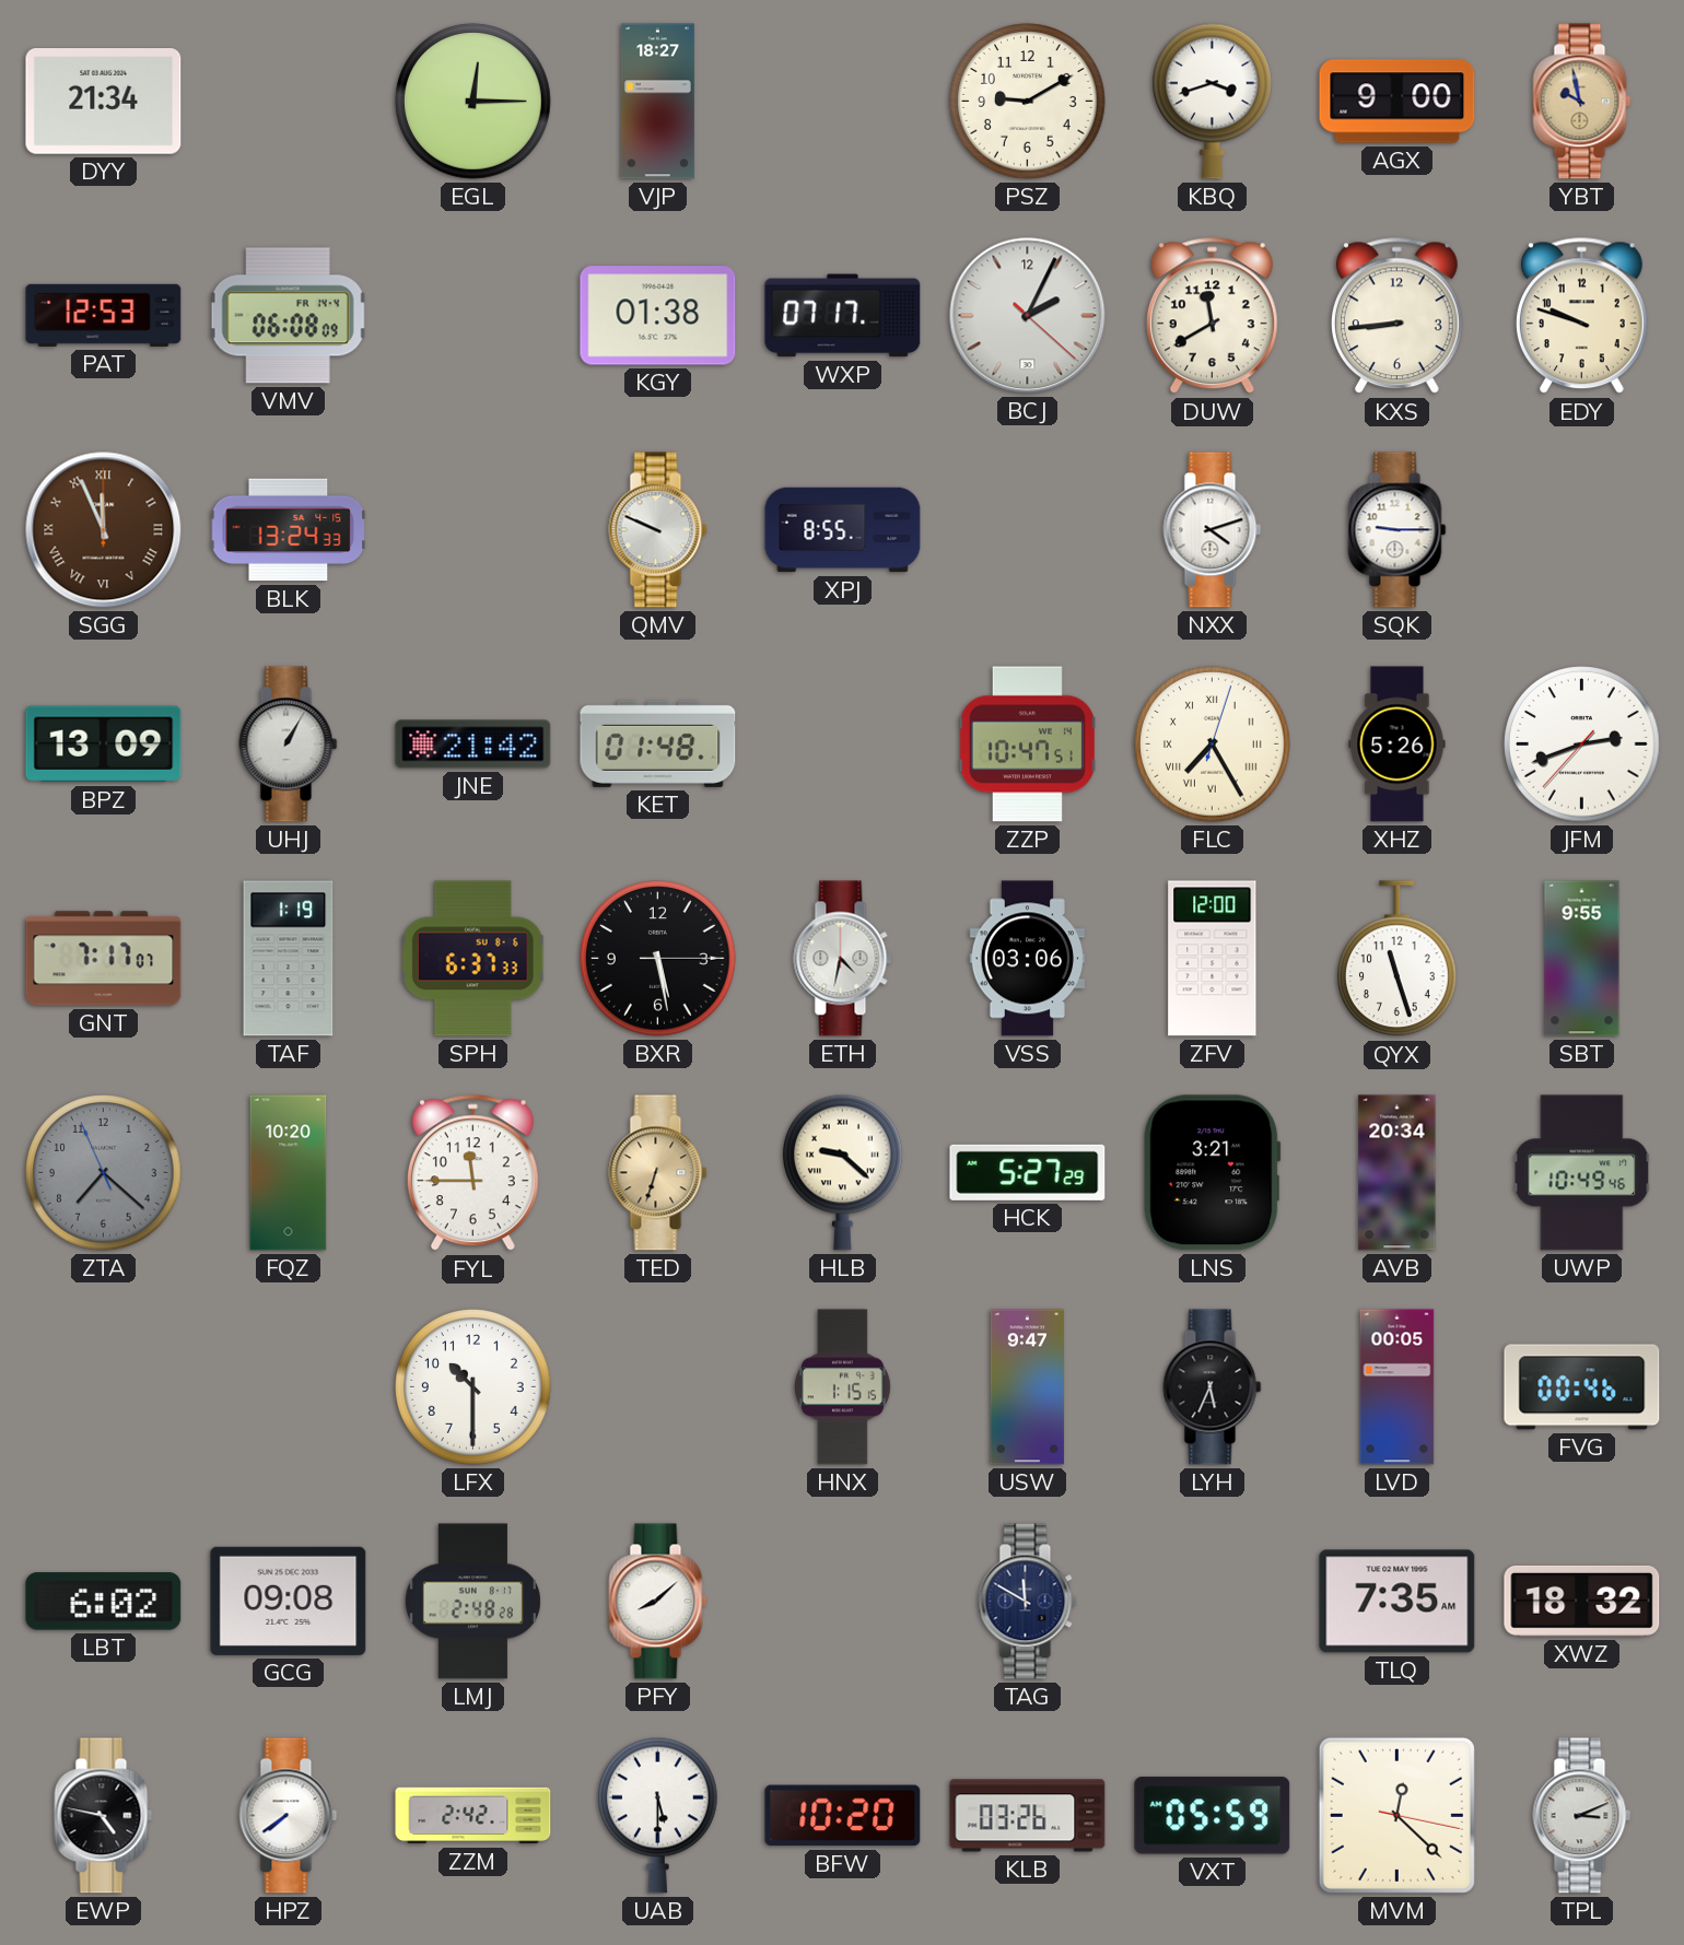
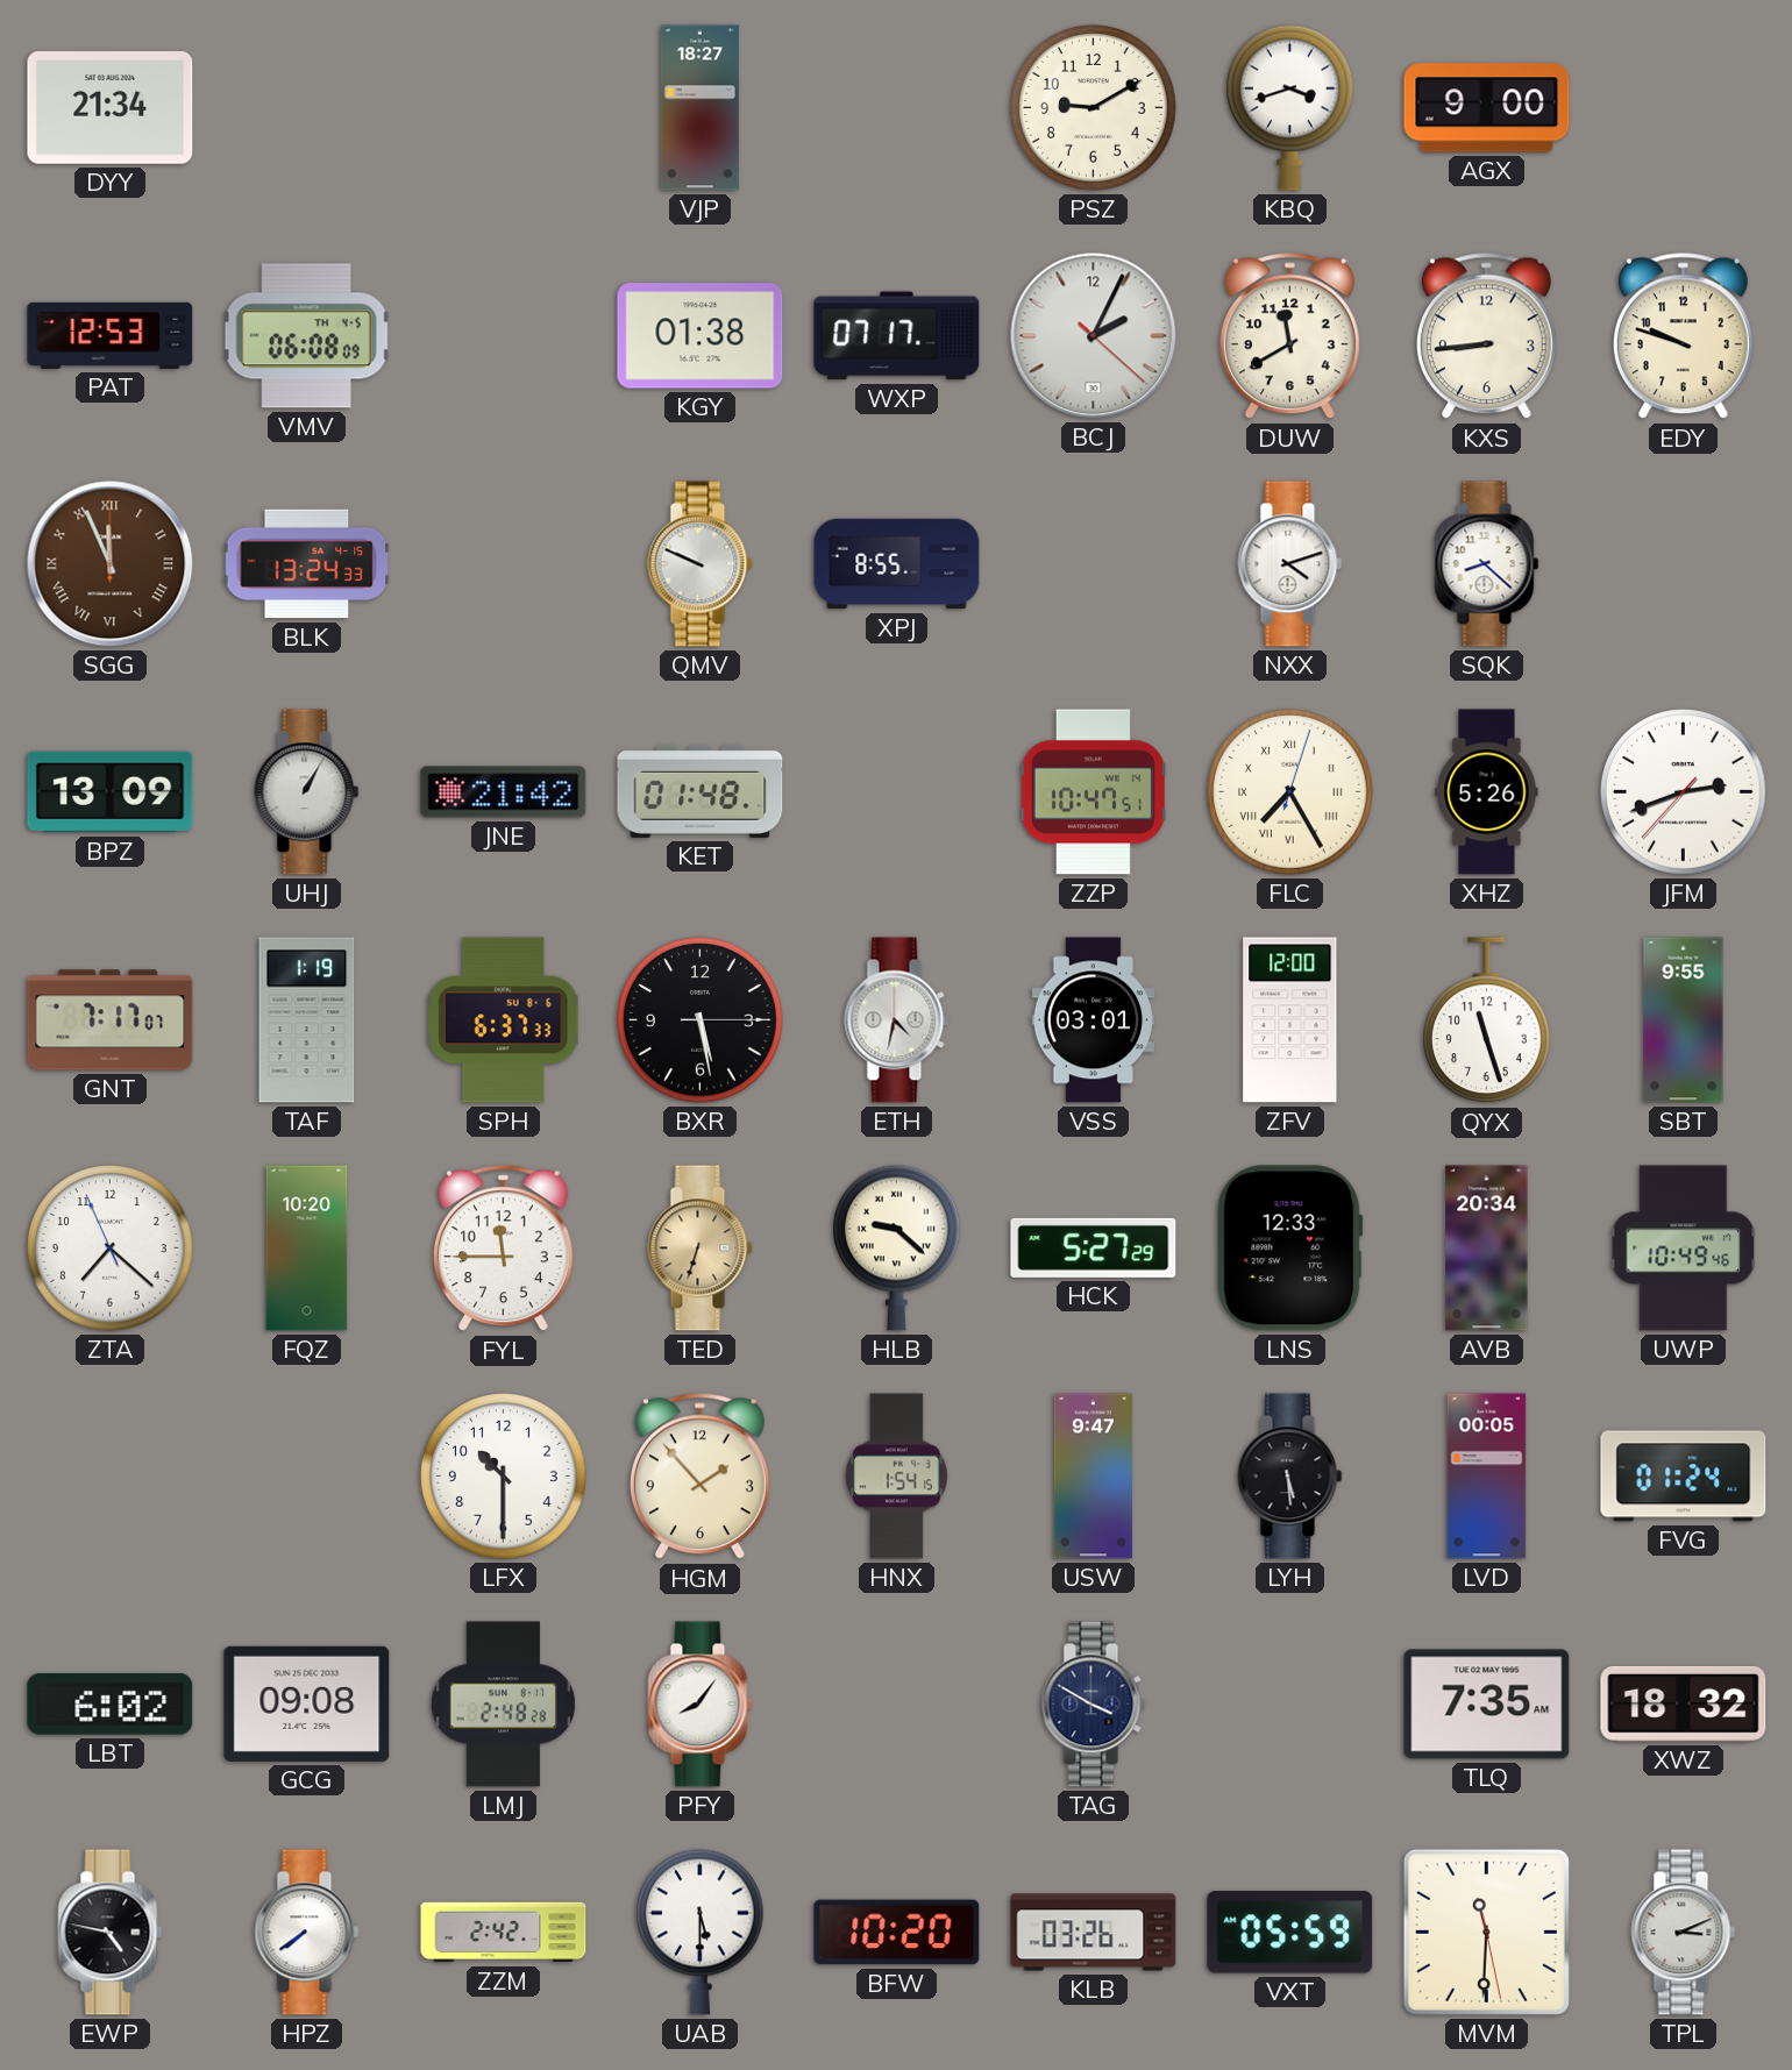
EGL: 12:15 -> none (473, 102)
YBT: 9:58 -> none (1582, 102)
VMV date: FR 14-4 -> TH 4-5 (306, 336)
SQK: 9:15 -> 8:22 (1487, 564)
VSS: 03:06 -> 03:01 (1094, 1020)
ZTA dial: grey -> white (111, 1249)
LNS: 3:21 -> 12:33 (1290, 1249)
HGM: none -> 1:53 (699, 1477)
HNX: 1:15 -> 1:54 (897, 1477)
LYH: 5:34 -> 5:29 (1290, 1477)
FVG: 00:46 -> 01:24 (1684, 1477)
PFY: 8:08 -> 8:06 (701, 1705)
TAG: 11:50 -> 3:50 (1094, 1705)
MVM: 12:22 -> 11:30 (1486, 1932)
